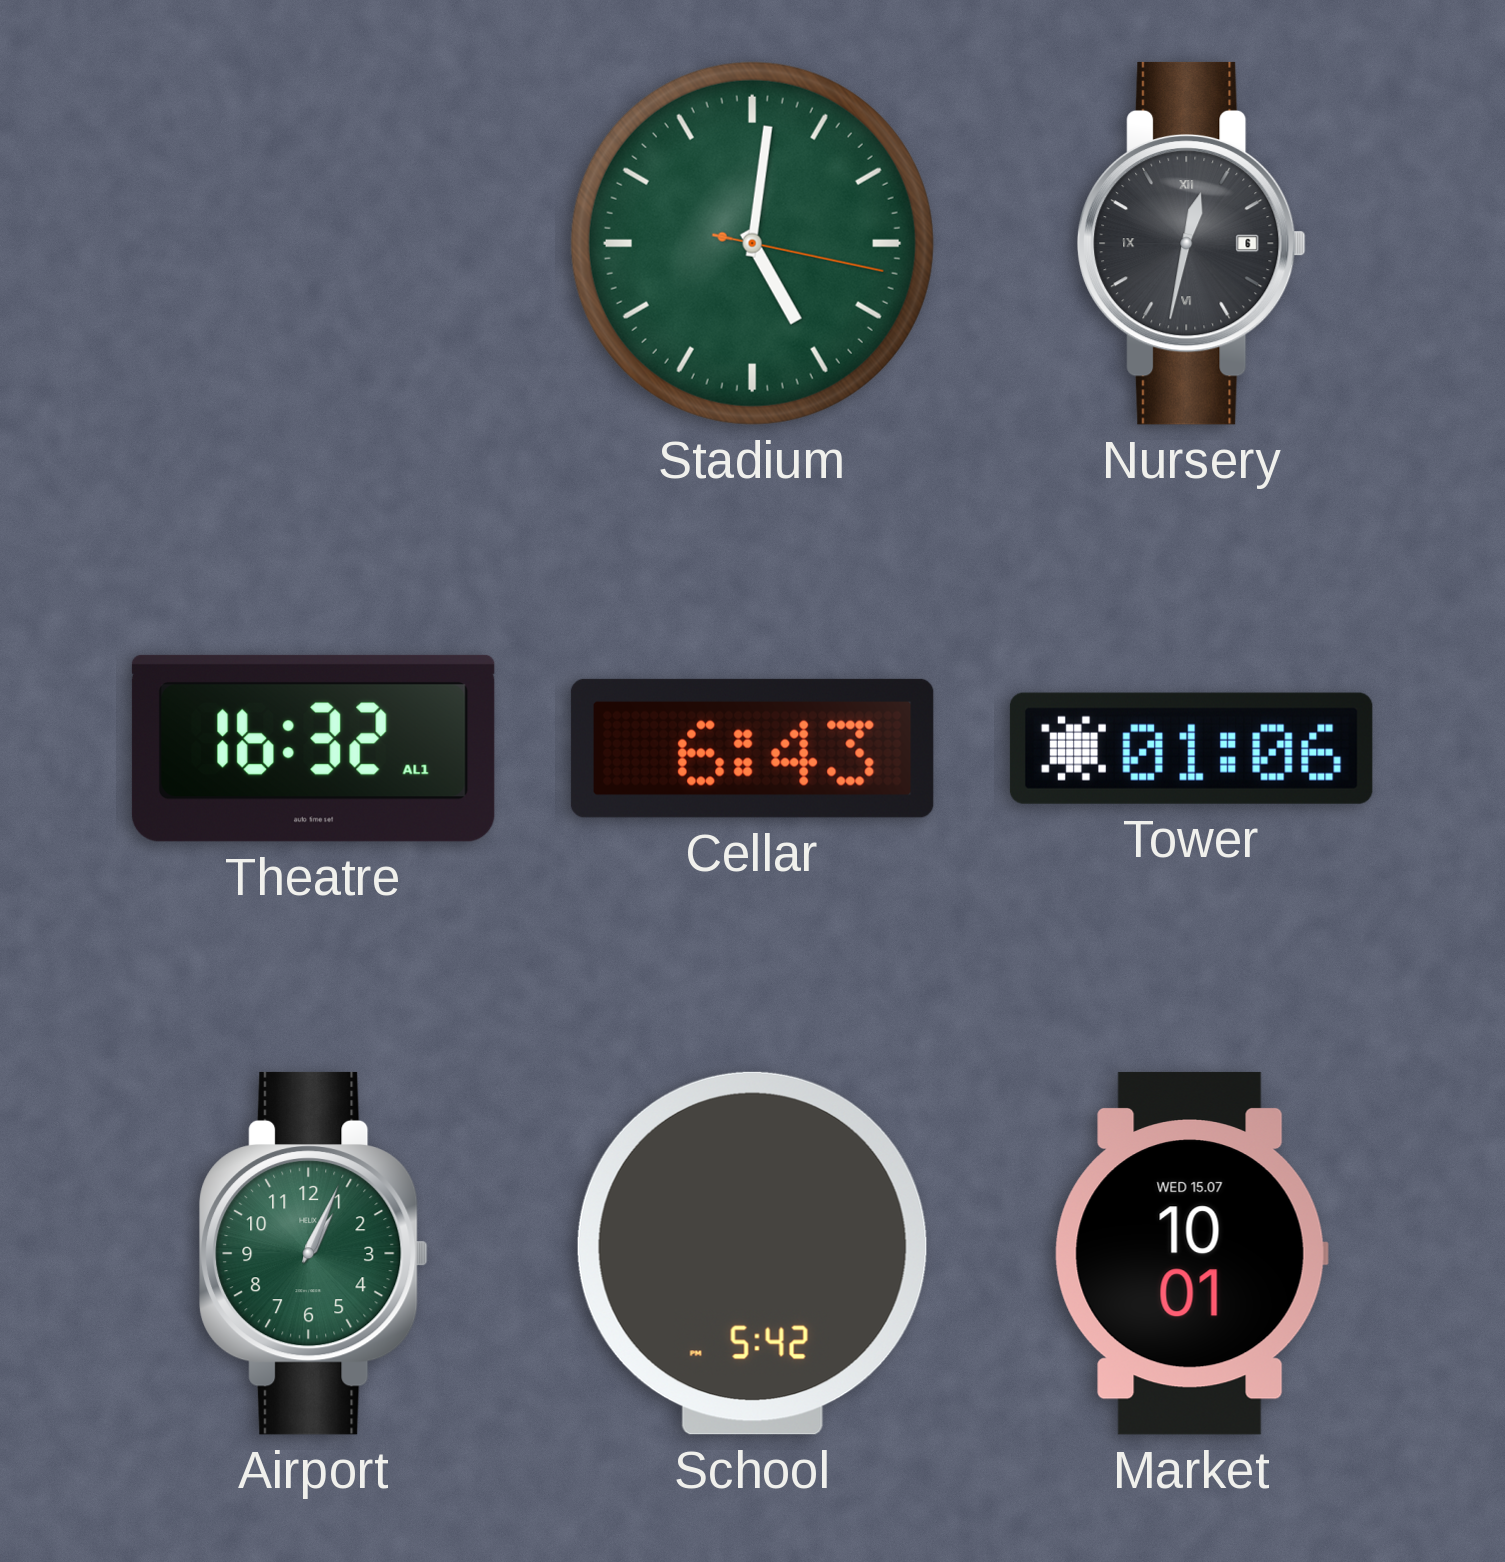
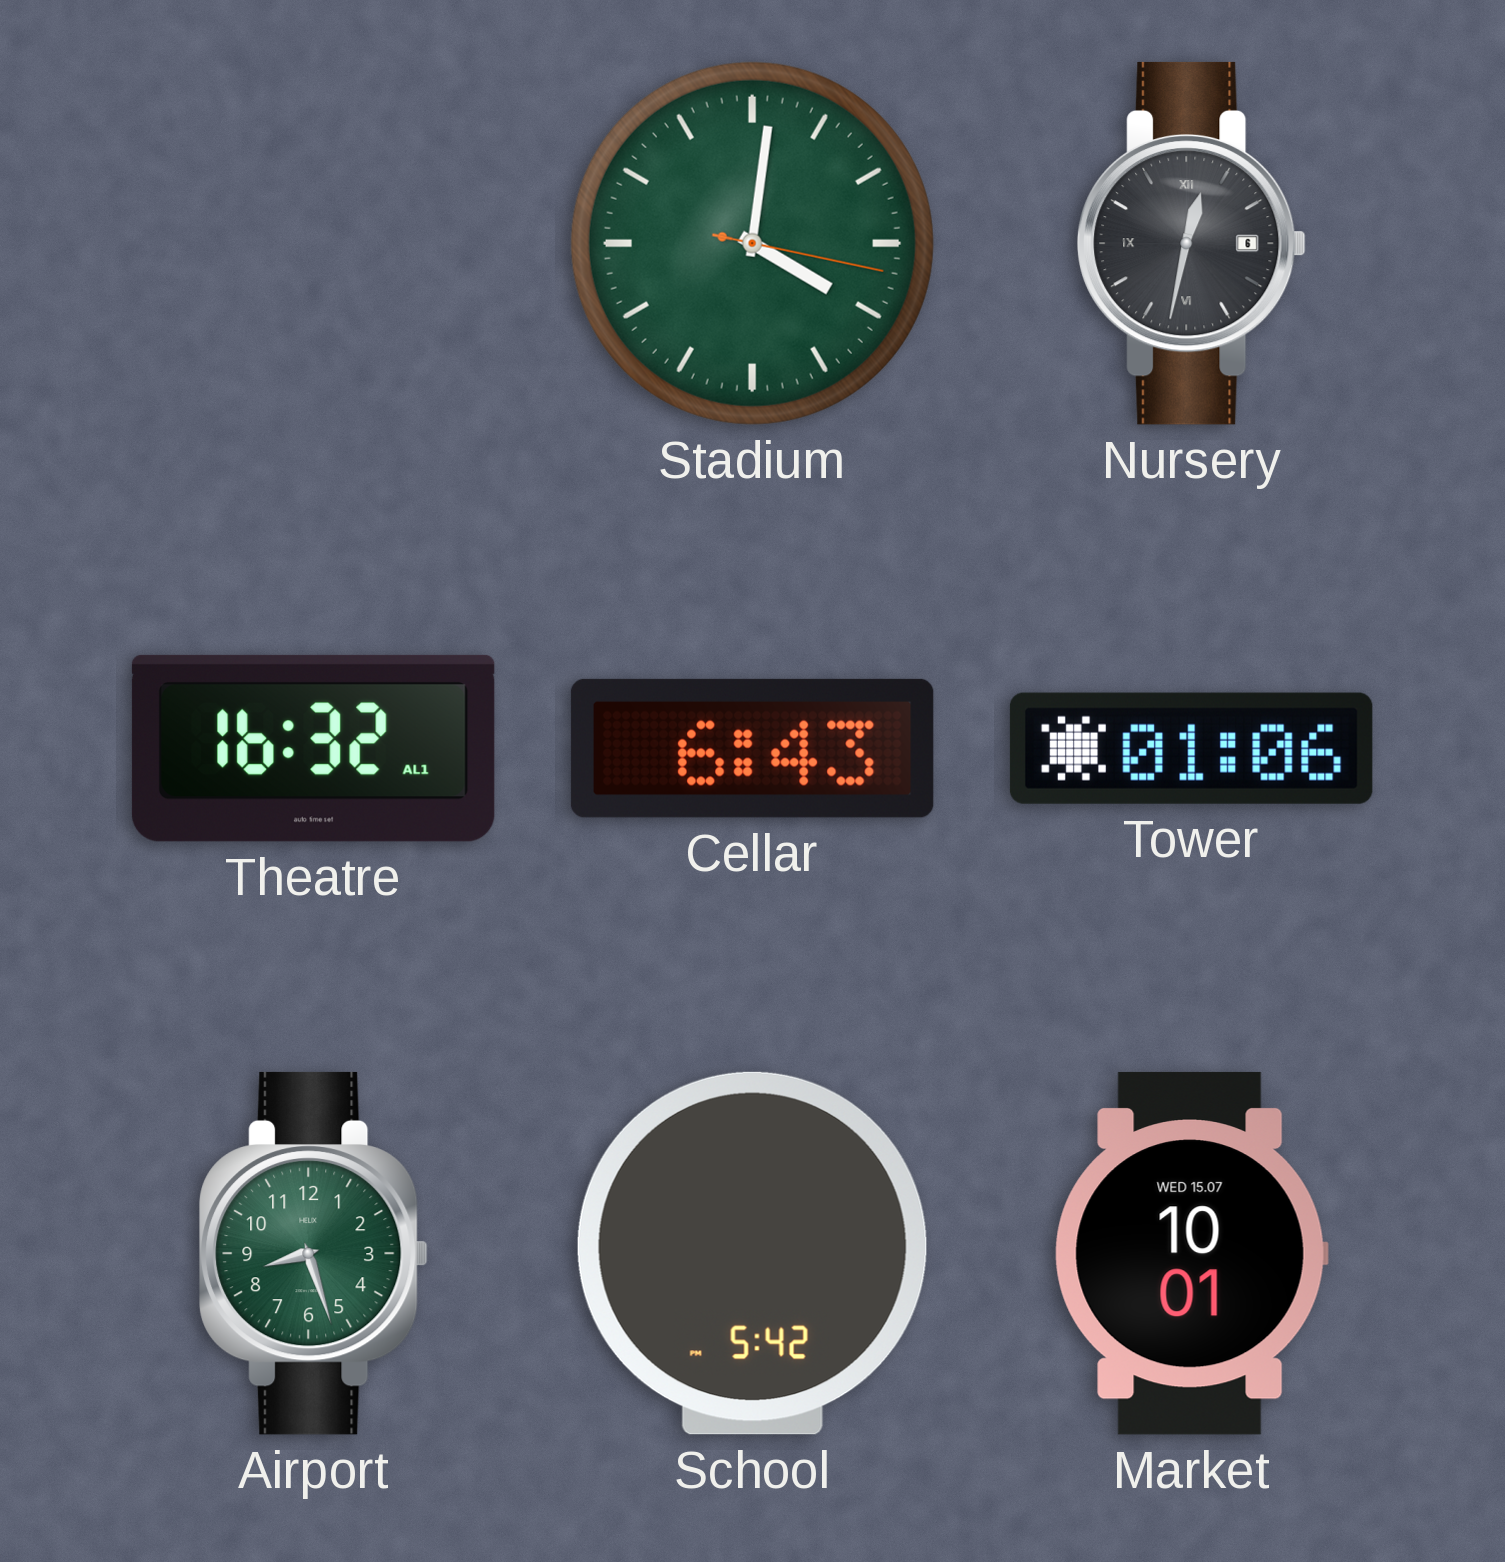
Stadium: 5:01 -> 4:01 (752, 243)
Airport: 1:04 -> 8:27 (314, 1253)
